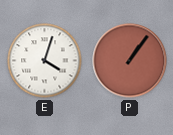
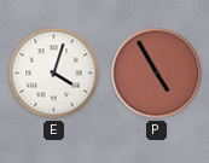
P: 1:06 -> 4:55 (157, 74)
